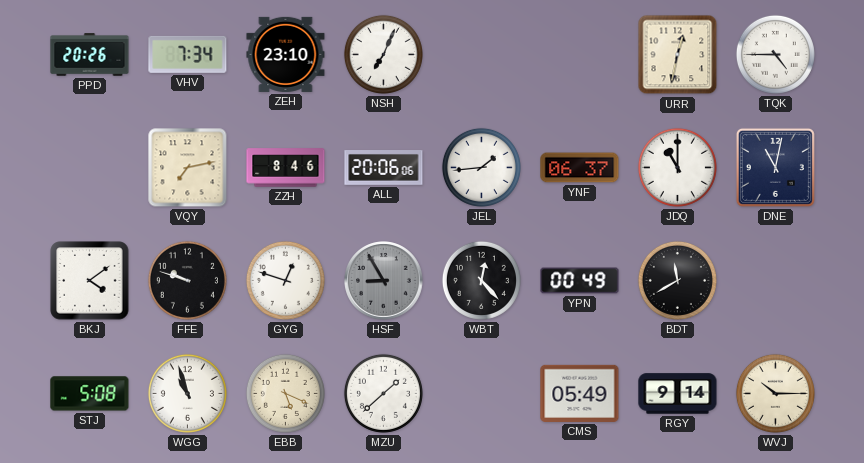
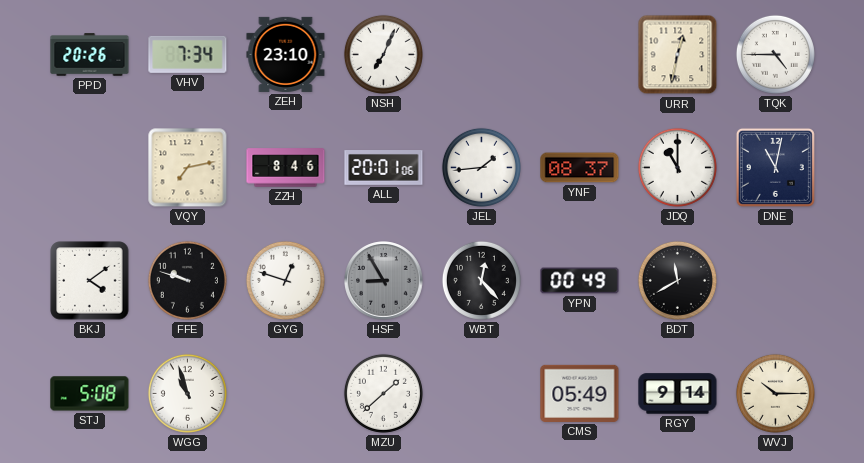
ALL: 20:06 -> 20:01 (384, 168)
YNF: 06:37 -> 08:37 (580, 168)
EBB: 5:19 -> none (285, 393)
